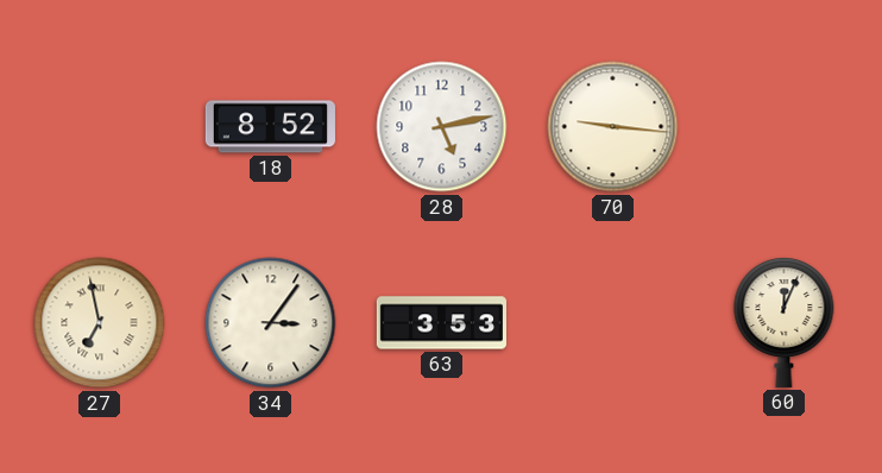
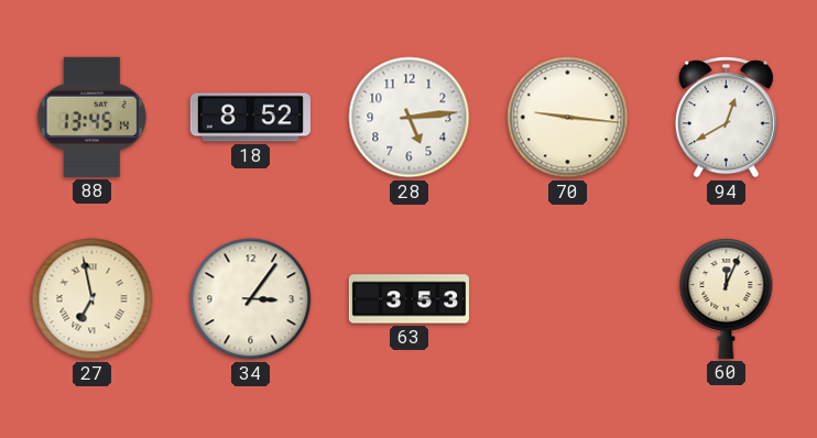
88: none -> 13:45 (91, 117)
28: 5:13 -> 5:14 (410, 118)
94: none -> 12:40 (726, 118)
